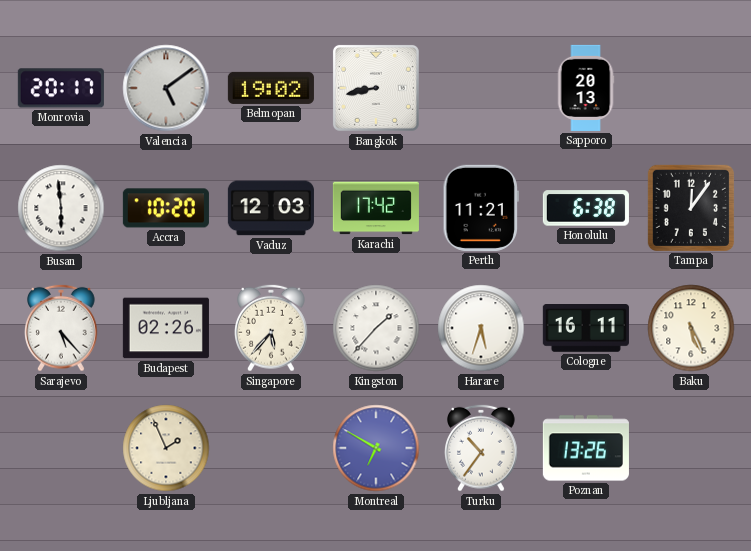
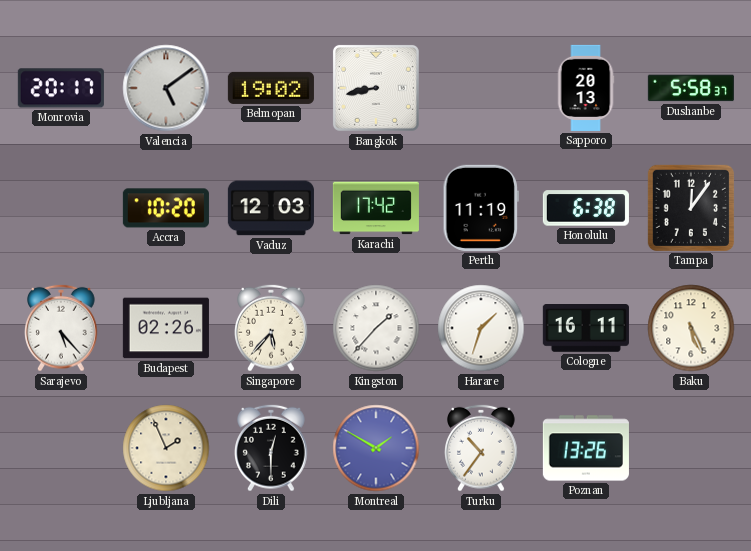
Dushanbe: none -> 5:58 (691, 88)
Busan: 5:59 -> none (61, 208)
Perth: 11:21 -> 11:19 (481, 208)
Harare: 5:33 -> 1:33 (481, 328)
Dili: none -> 12:30 (272, 448)
Montreal: 6:50 -> 1:50 (376, 448)
